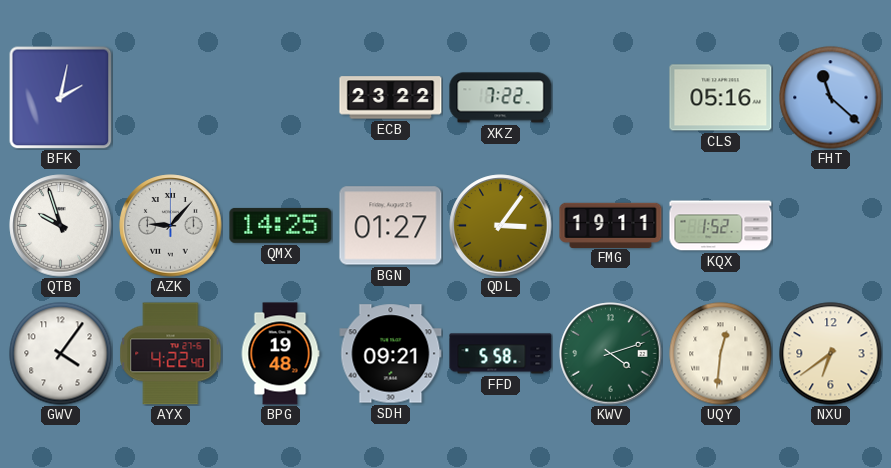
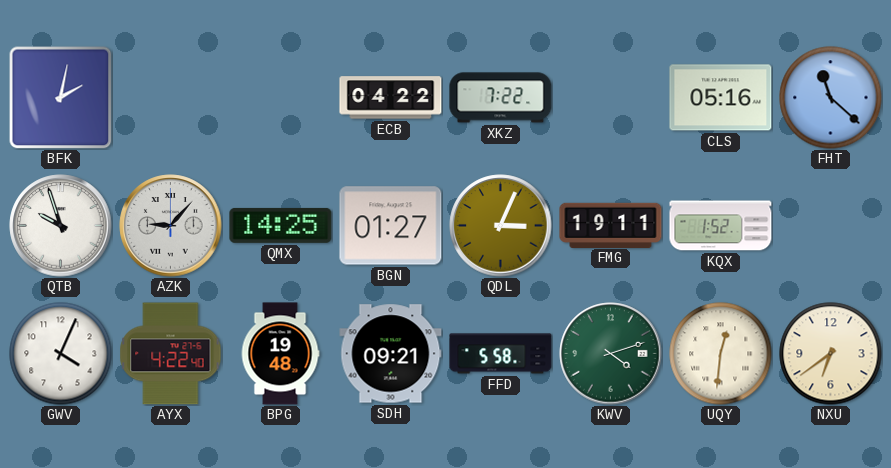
ECB: 23:22 -> 04:22 (391, 98)
QDL: 3:06 -> 3:04 (501, 226)
GWV: 4:06 -> 4:04 (61, 354)
